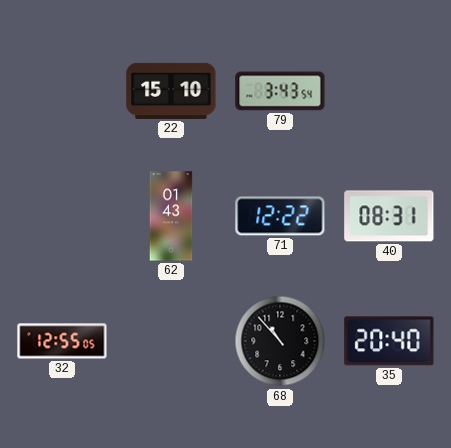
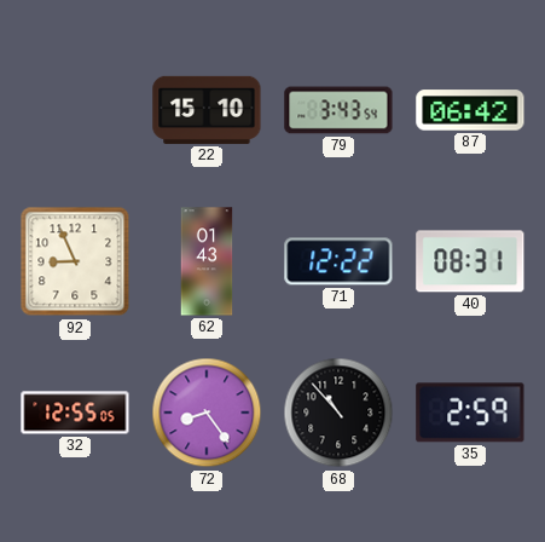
87: none -> 06:42 (470, 110)
92: none -> 8:56 (75, 261)
72: none -> 8:24 (207, 413)
35: 20:40 -> 2:59 (470, 413)
